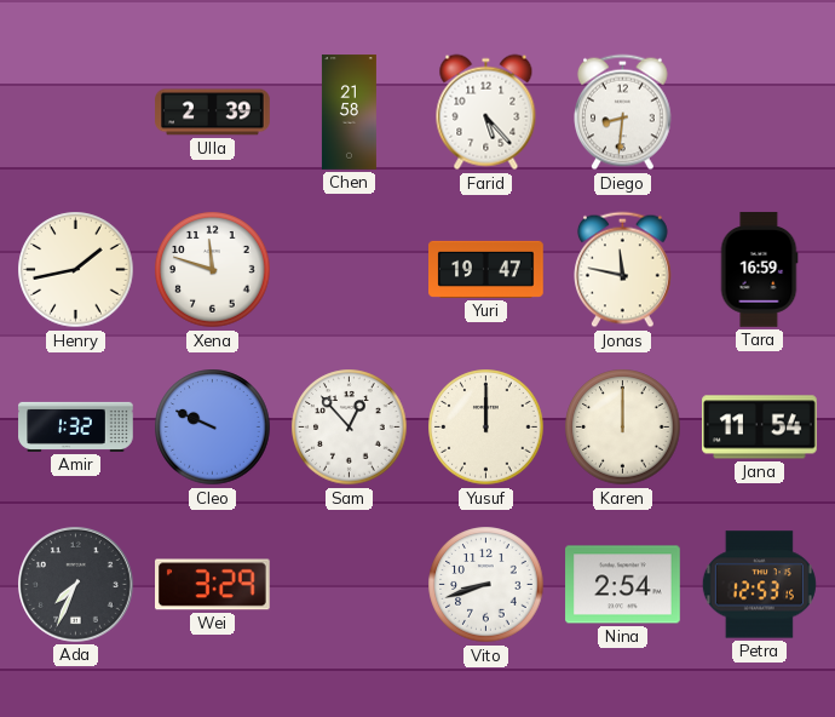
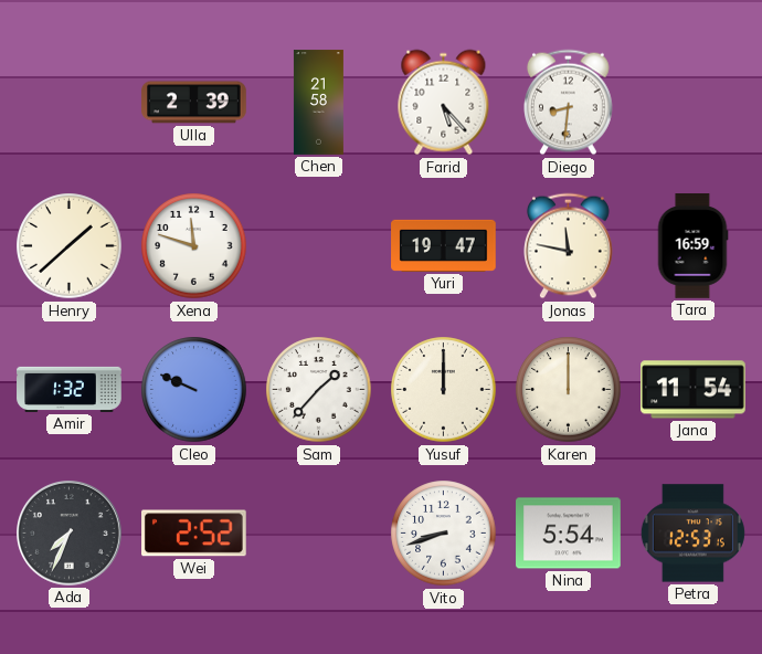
Henry: 1:43 -> 1:38 (70, 246)
Sam: 12:53 -> 1:37 (319, 390)
Wei: 3:29 -> 2:52 (194, 534)
Nina: 2:54 -> 5:54 (569, 534)
